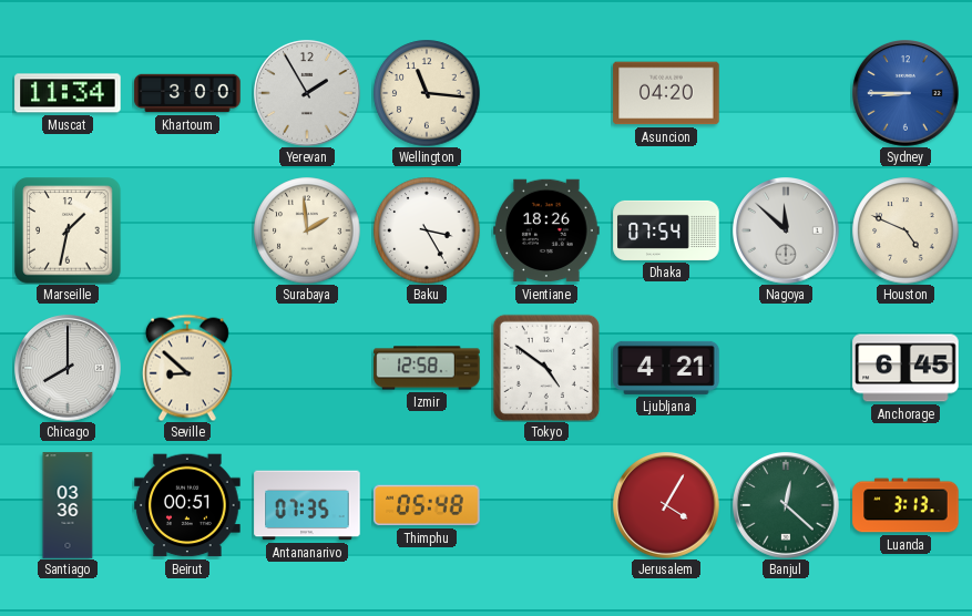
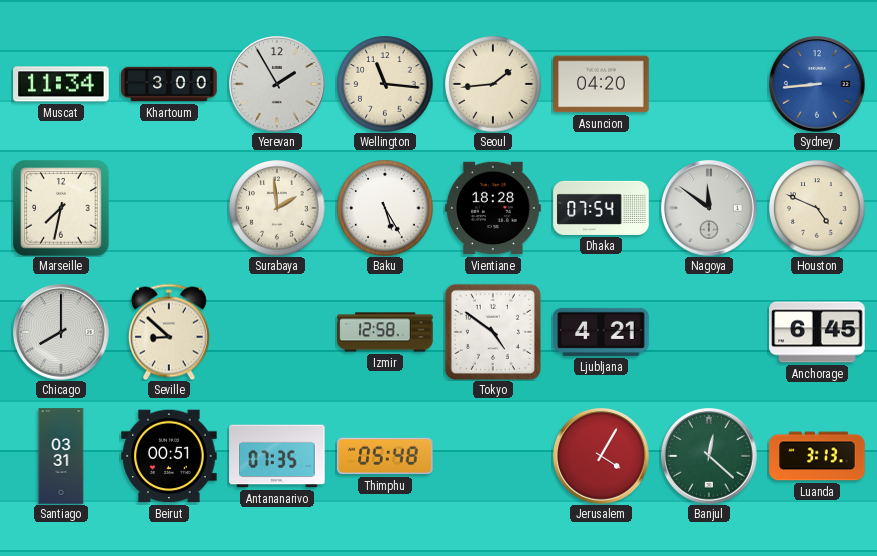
Seoul: none -> 1:44 (493, 84)
Sydney: 8:45 -> 8:44 (817, 84)
Marseille: 1:32 -> 7:32 (61, 208)
Baku: 3:25 -> 5:25 (385, 208)
Vientiane: 18:26 -> 18:28 (493, 208)
Nagoya: 11:52 -> 11:51 (709, 208)
Santiago: 03:36 -> 03:31 (61, 456)
